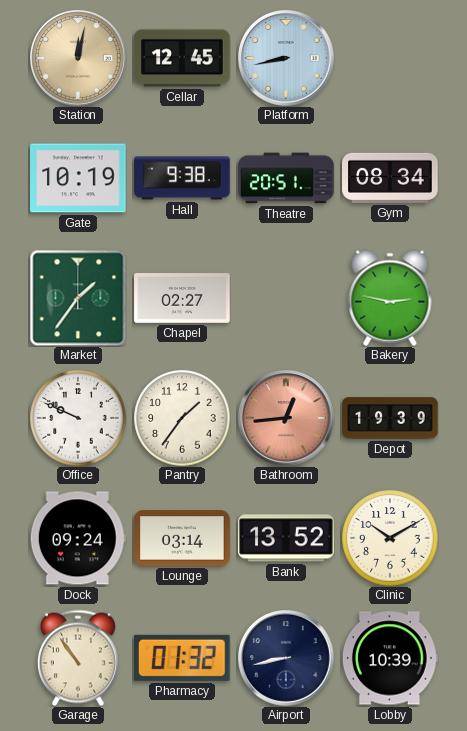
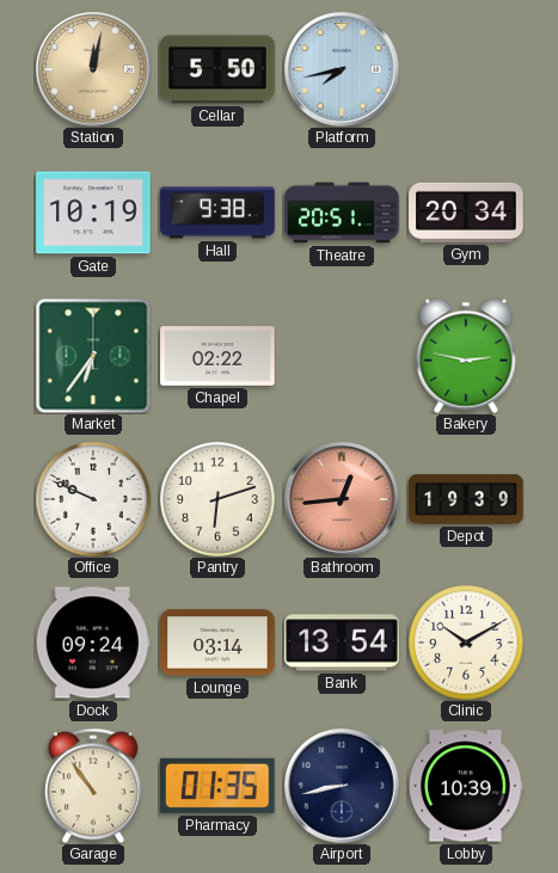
Cellar: 12:45 -> 5:50 (217, 69)
Platform: 8:43 -> 7:43 (343, 70)
Gym: 08:34 -> 20:34 (466, 213)
Market: 1:36 -> 6:36 (93, 356)
Chapel: 02:27 -> 02:22 (217, 356)
Pantry: 1:36 -> 6:12 (217, 499)
Bank: 13:52 -> 13:54 (342, 643)
Pharmacy: 01:32 -> 01:35 (217, 786)
